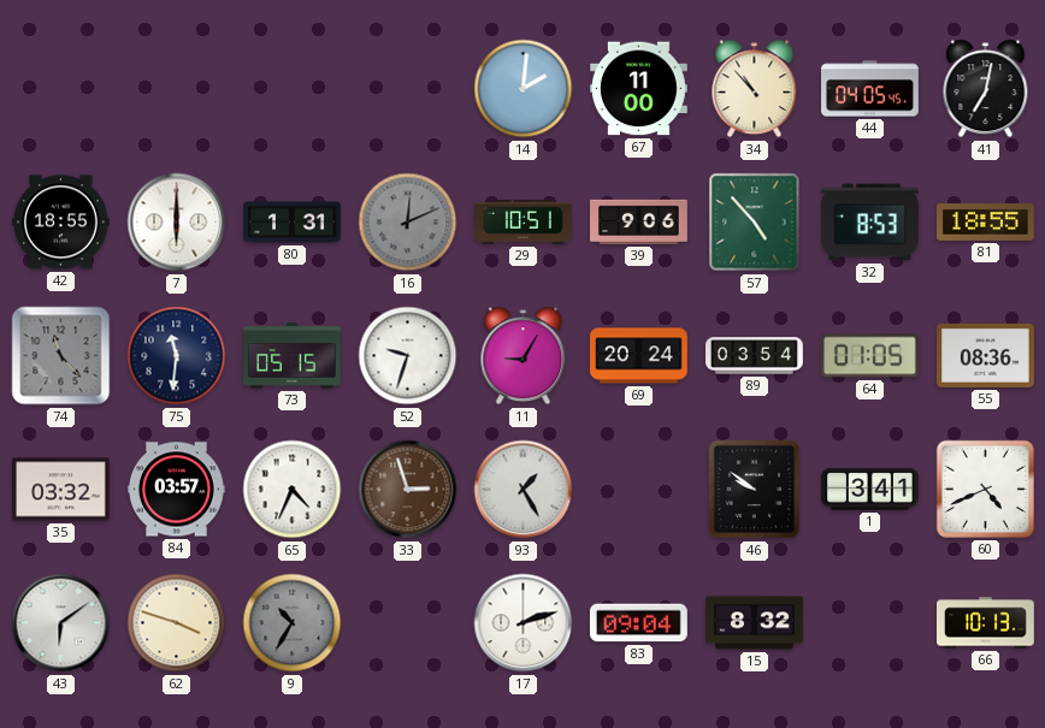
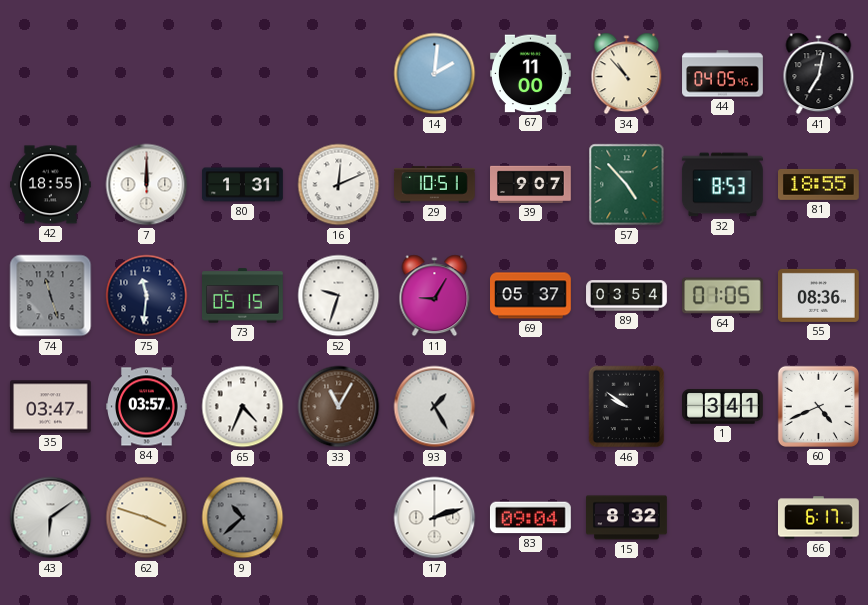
7: 6:00 -> 12:00 (147, 185)
16 dial: grey -> white (339, 185)
39: 9:06 -> 9:07 (531, 184)
74: 11:23 -> 11:27 (51, 296)
69: 20:24 -> 05:37 (531, 296)
35: 03:32 -> 03:47 (51, 407)
33: 2:57 -> 11:05 (339, 407)
9: 10:35 -> 10:38 (243, 518)
66: 10:13 -> 6:17 (819, 518)
